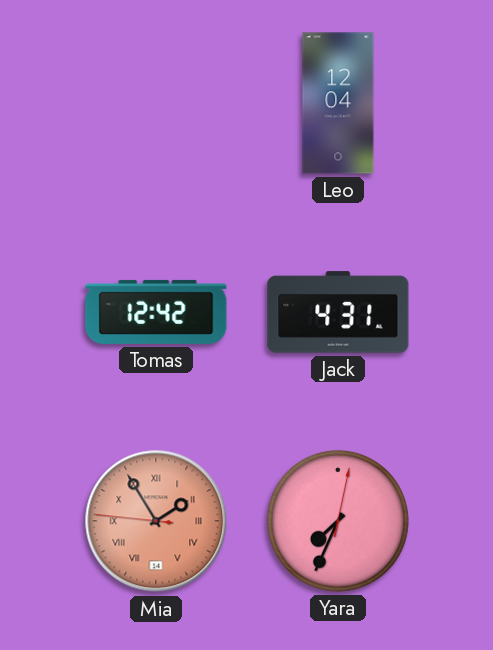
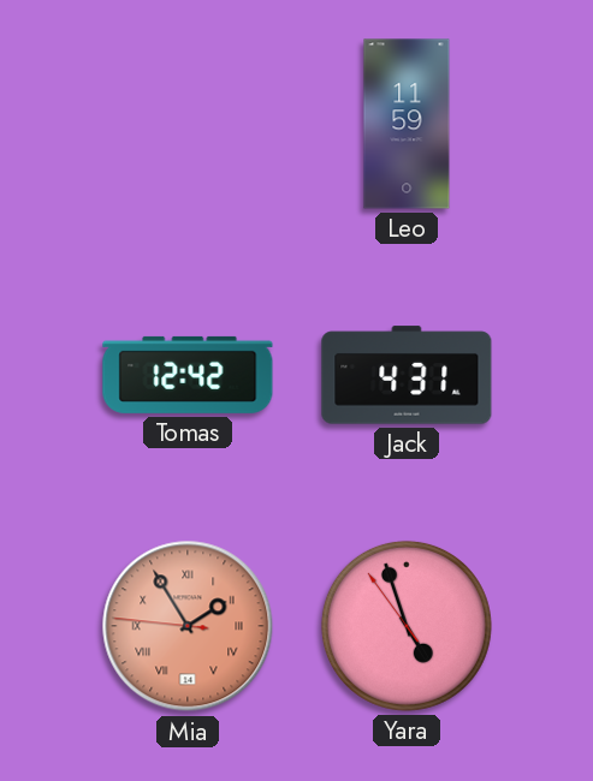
Leo: 12:04 -> 11:59 (407, 124)
Yara: 7:34 -> 4:56 (407, 626)
